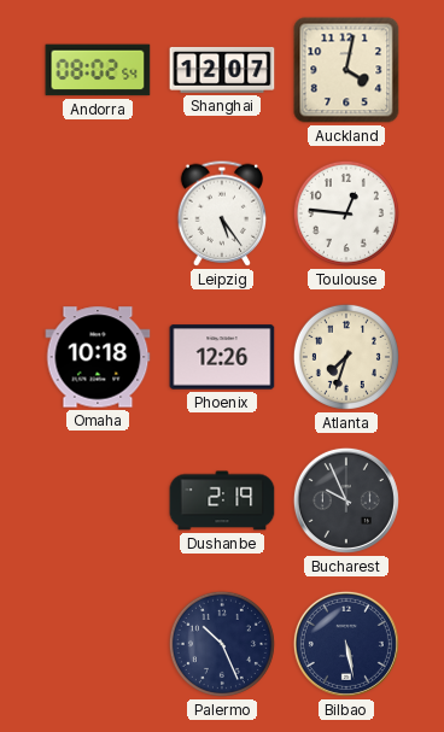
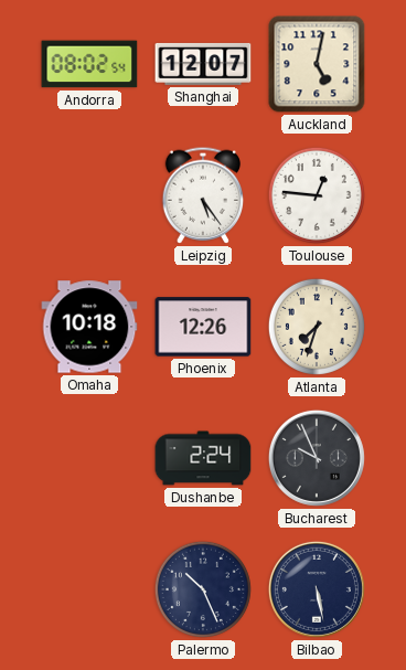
Auckland: 4:02 -> 5:02 (317, 64)
Dushanbe: 2:19 -> 2:24 (203, 458)
